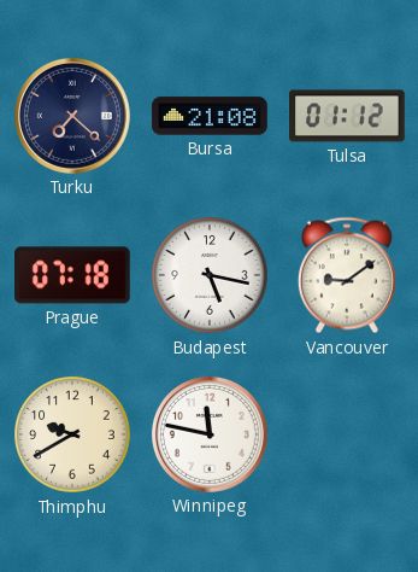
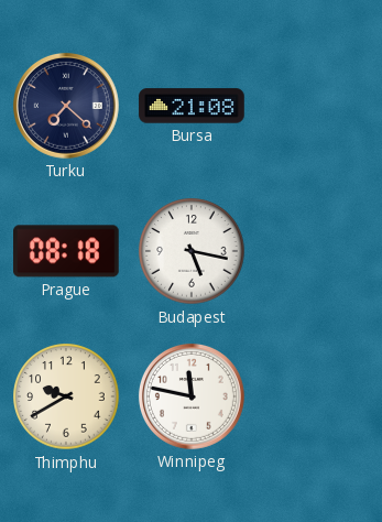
Tulsa: 01:12 -> none (347, 116)
Prague: 07:18 -> 08:18 (67, 251)
Vancouver: 9:09 -> none (347, 275)
